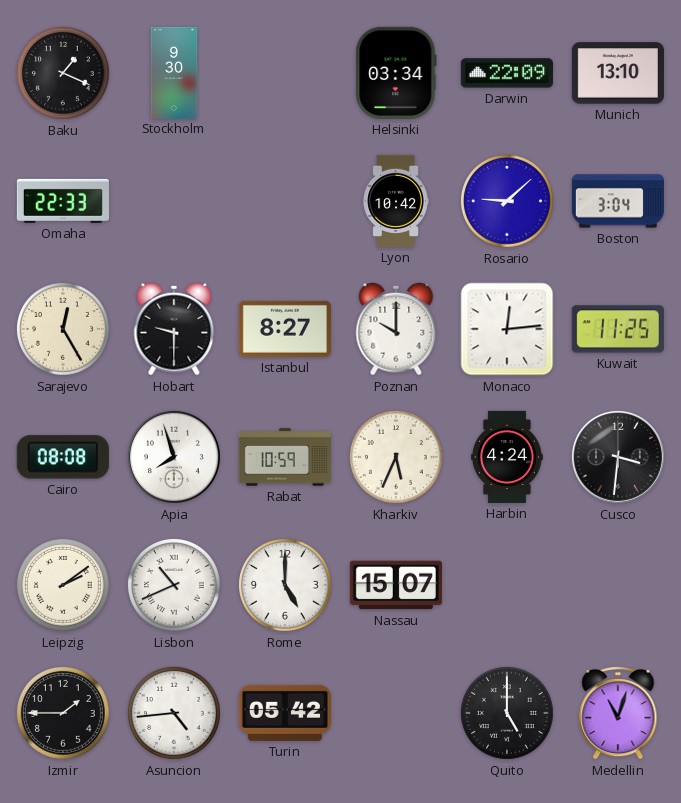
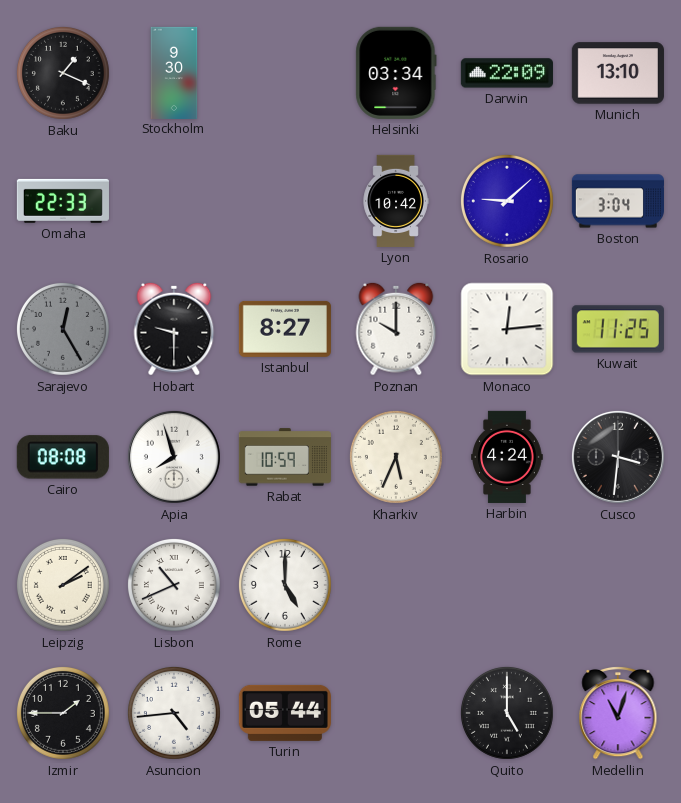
Sarajevo dial: cream -> grey (63, 329)
Nassau: 15:07 -> none (396, 585)
Turin: 05:42 -> 05:44 (285, 713)
